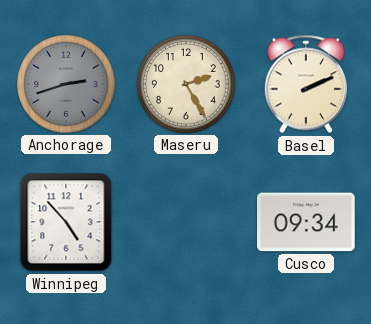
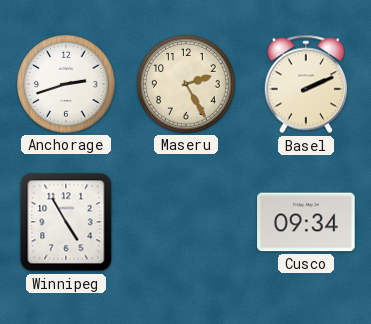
Anchorage dial: grey -> white (67, 85)
Winnipeg: 4:53 -> 4:55 (66, 222)
